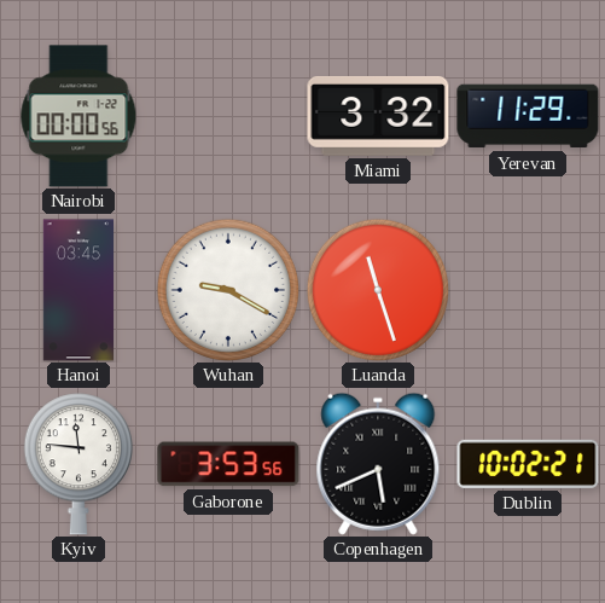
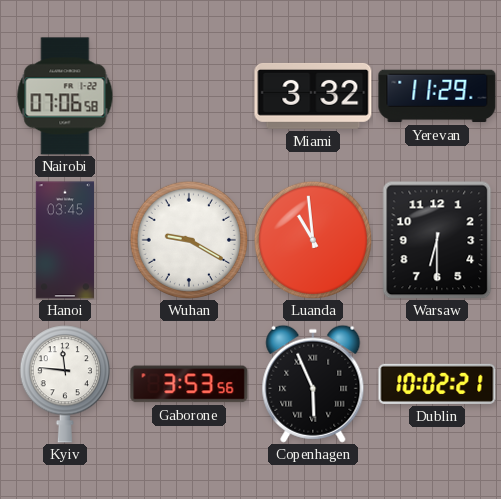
Nairobi: 00:00 -> 07:06 (65, 96)
Luanda: 11:27 -> 10:59 (312, 239)
Warsaw: none -> 6:30 (437, 240)
Copenhagen: 5:41 -> 5:56 (313, 384)
